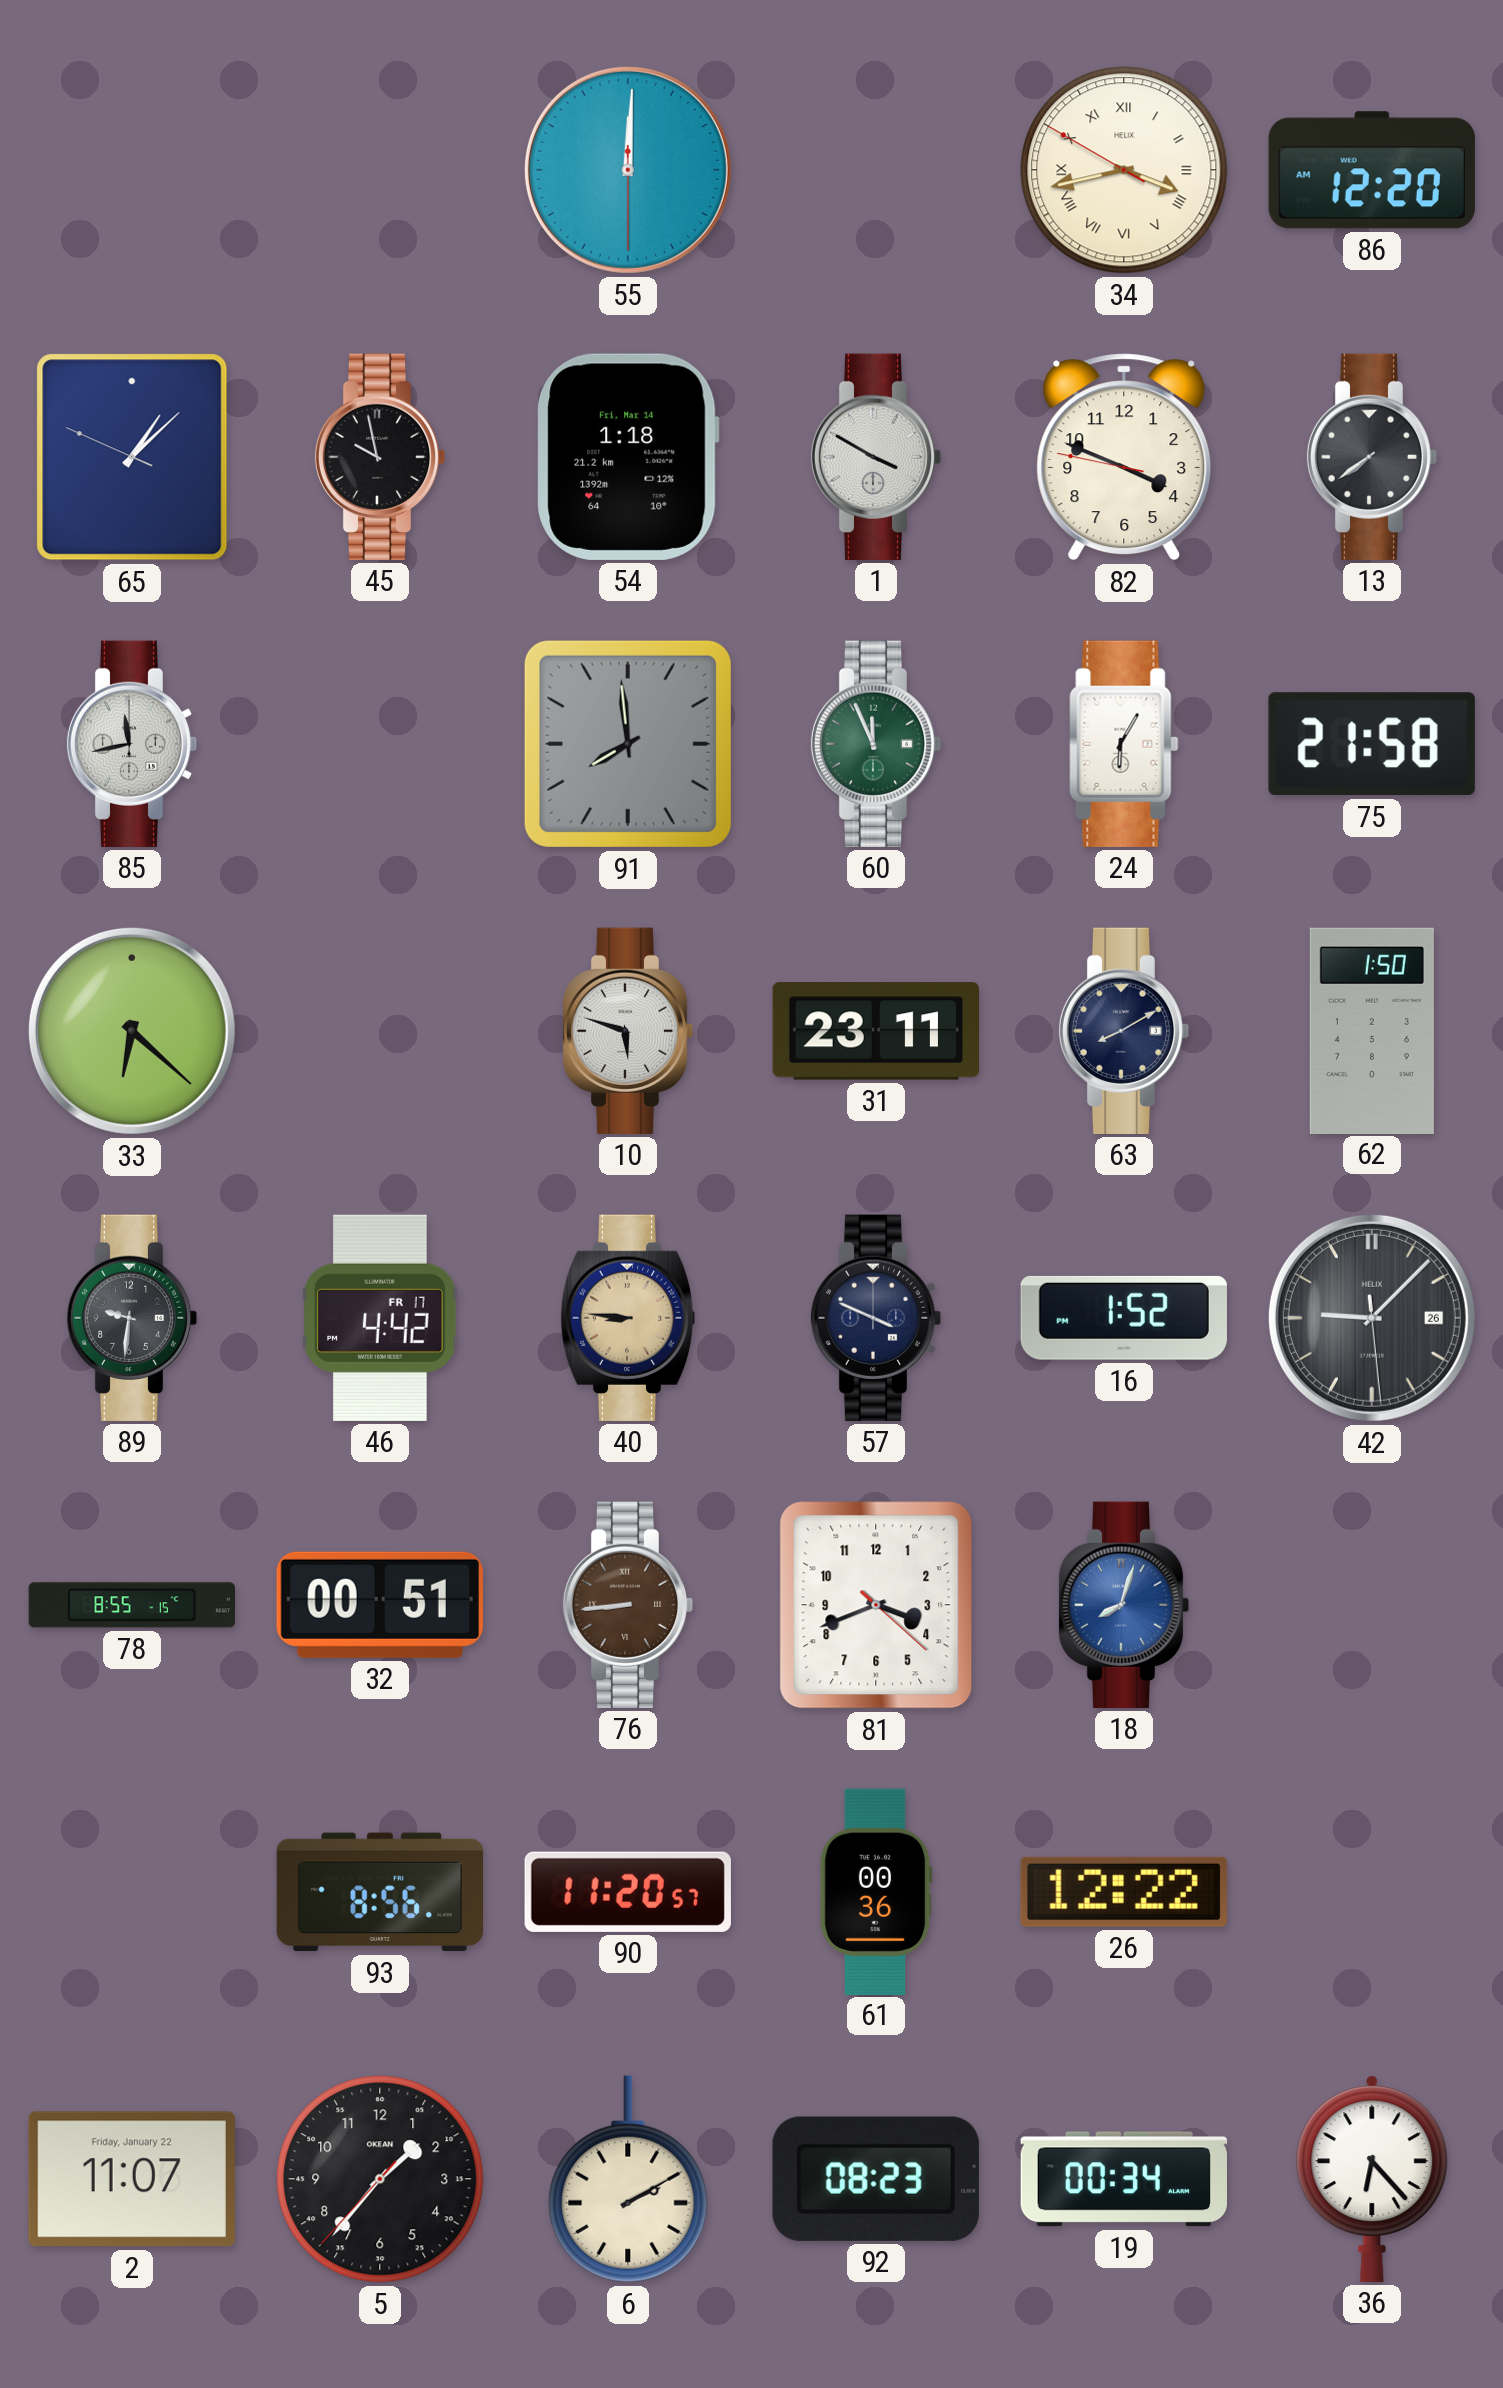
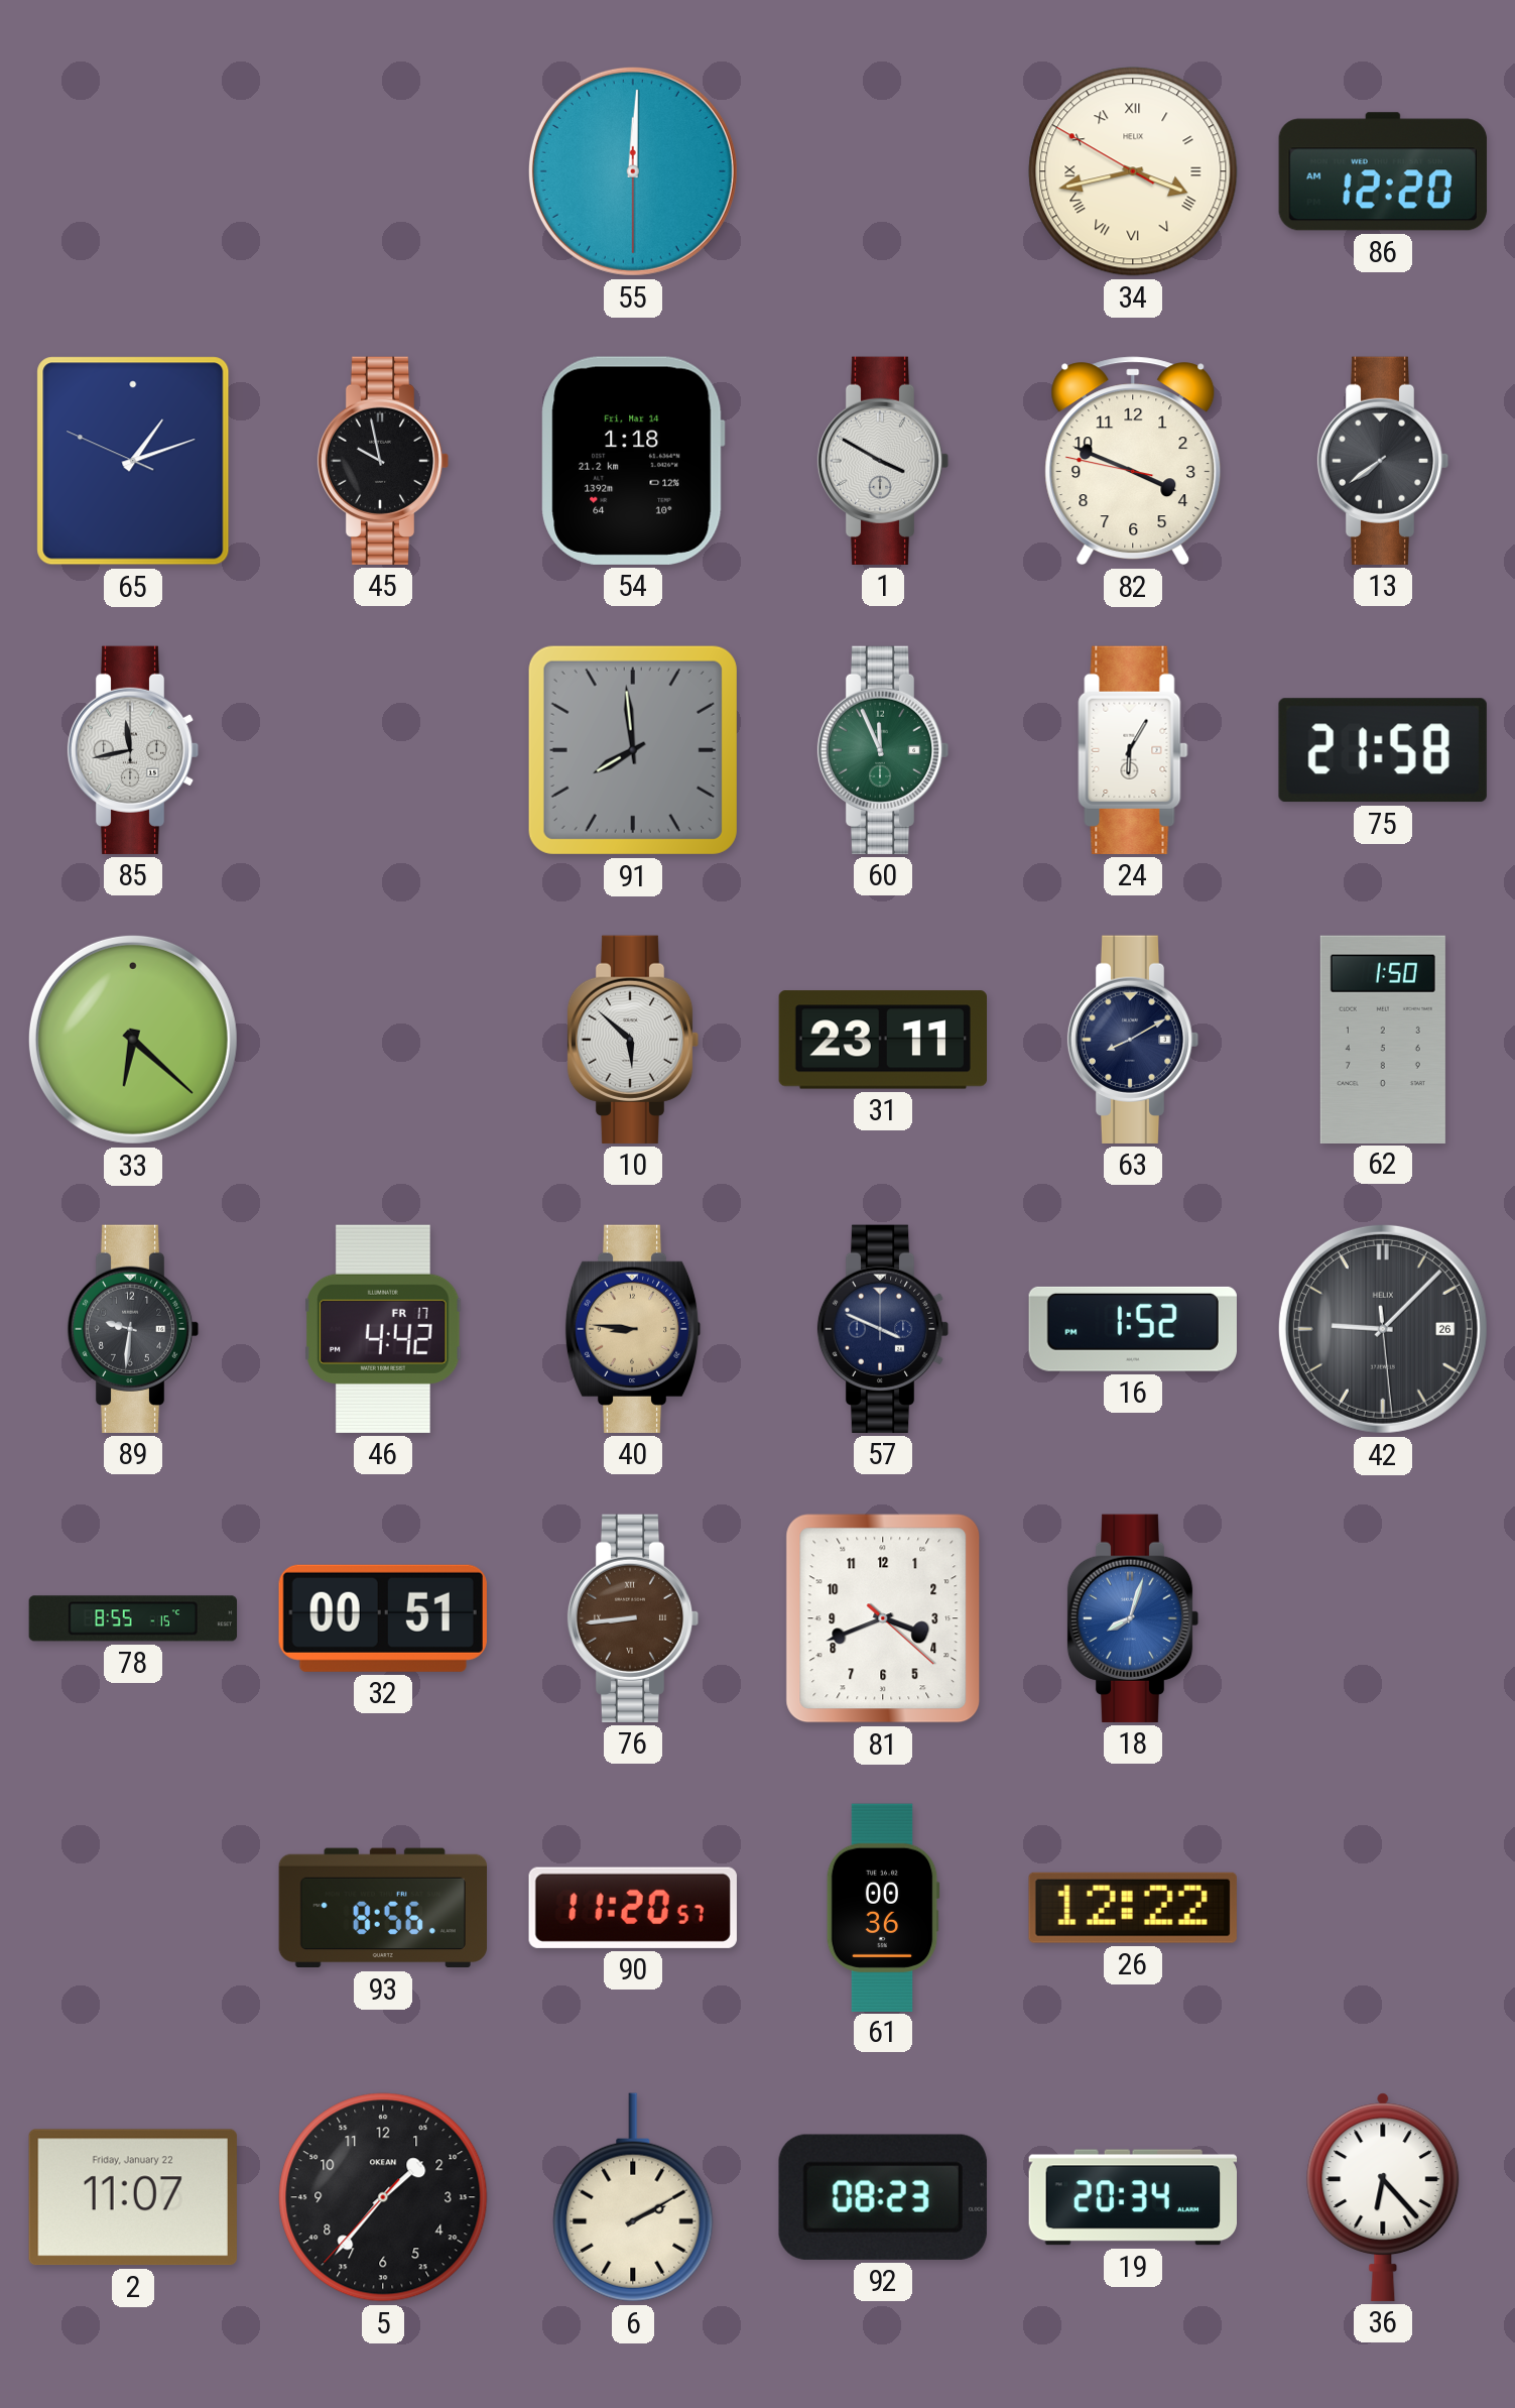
65: 1:07 -> 1:11 (133, 461)
10: 5:48 -> 5:52 (633, 1040)
19: 00:34 -> 20:34 (1132, 2197)
